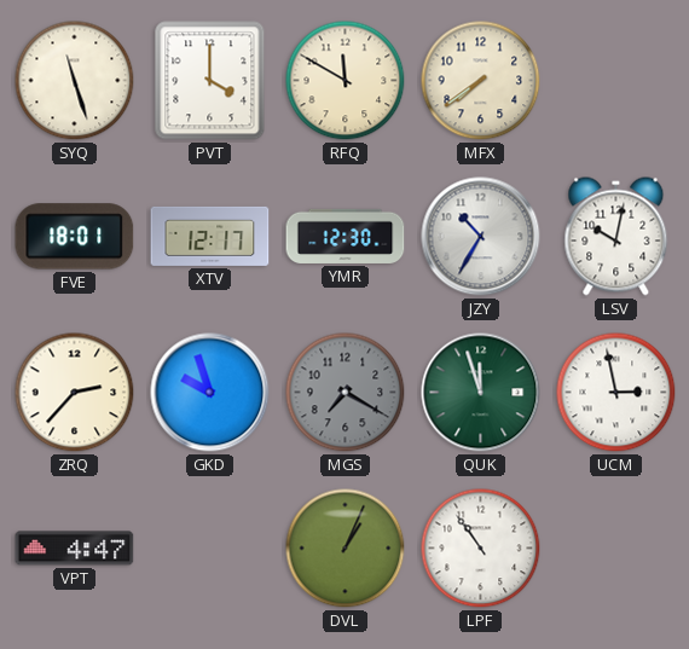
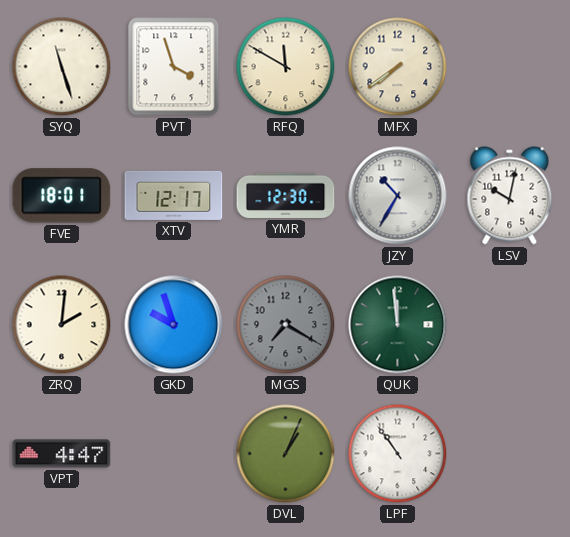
PVT: 4:00 -> 3:57 (174, 67)
ZRQ: 2:37 -> 2:01 (62, 325)
QUK: 11:57 -> 11:59 (398, 325)
UCM: 2:58 -> none (616, 393)
